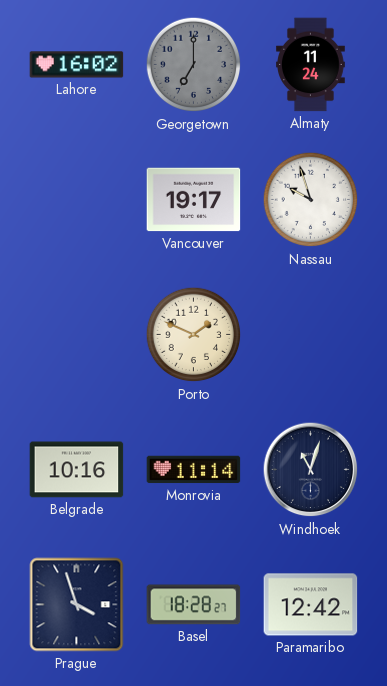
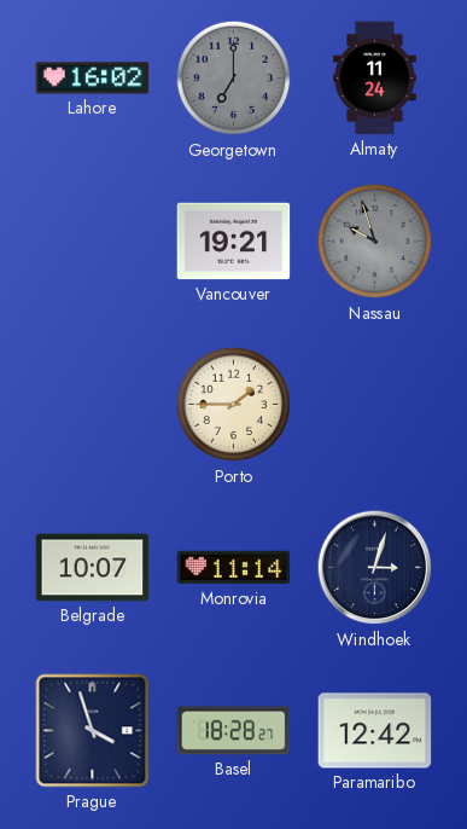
Vancouver: 19:17 -> 19:21 (234, 242)
Nassau dial: white -> grey (375, 242)
Porto: 1:49 -> 1:45 (234, 405)
Belgrade: 10:16 -> 10:07 (93, 568)
Windhoek: 11:03 -> 3:03 (375, 568)
